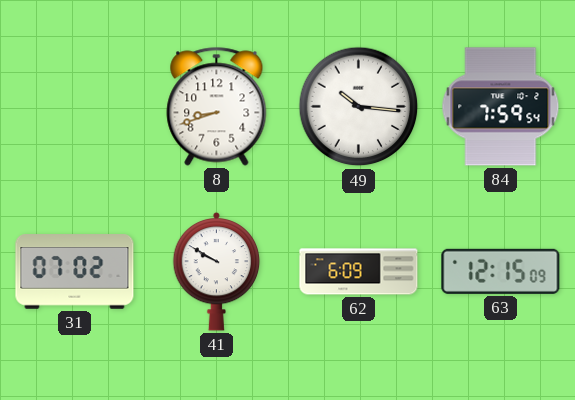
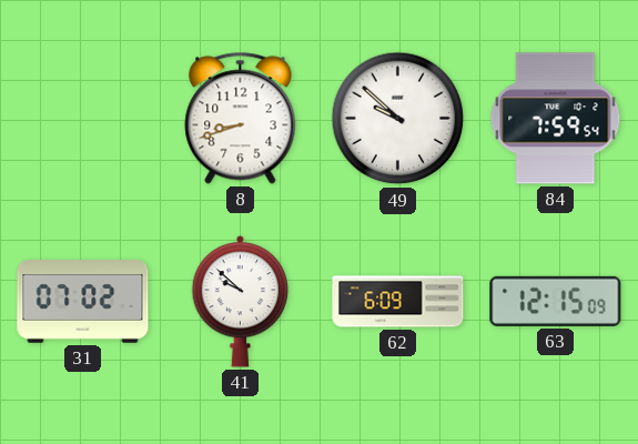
49: 10:16 -> 9:52 (398, 119)
41: 9:50 -> 9:52 (241, 301)
